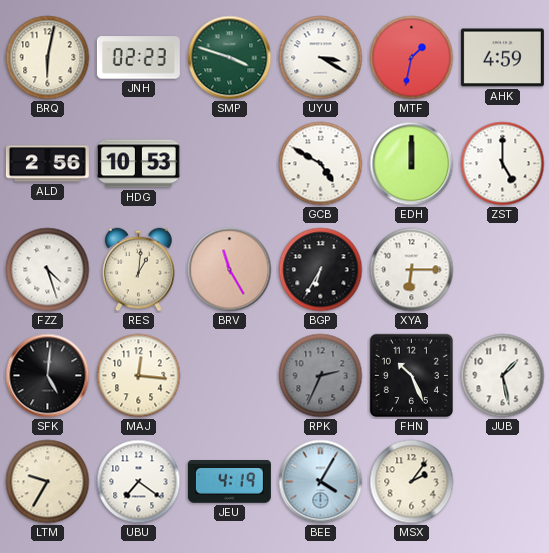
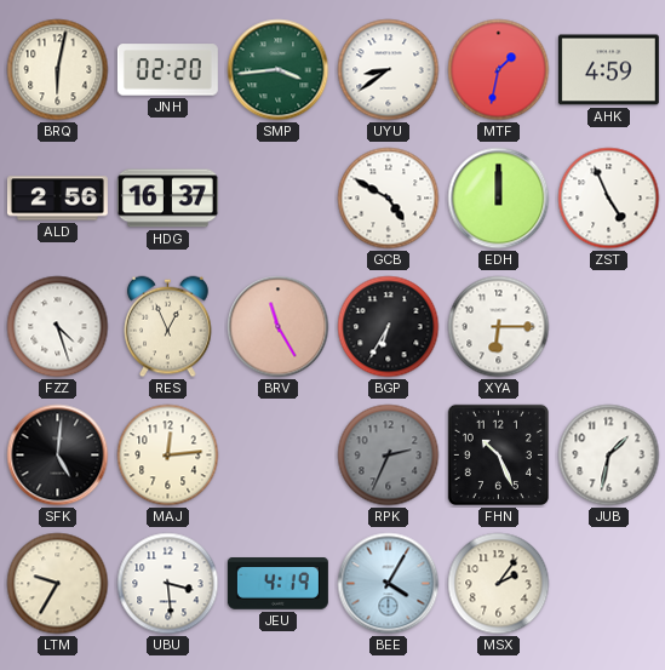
JNH: 02:23 -> 02:20 (167, 70)
SMP: 3:48 -> 3:44 (279, 70)
UYU: 3:20 -> 8:39 (389, 70)
HDG: 10:53 -> 16:37 (167, 199)
ZST: 5:00 -> 4:56 (609, 199)
RES: 1:01 -> 12:56 (168, 327)
MAJ: 12:16 -> 12:14 (168, 456)
JUB: 1:28 -> 1:32 (609, 456)
UBU: 7:21 -> 3:29 (168, 584)
